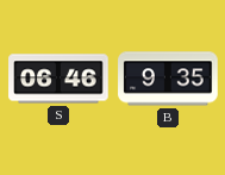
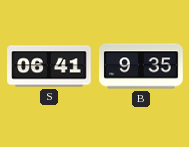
S: 06:46 -> 06:41 (49, 66)
